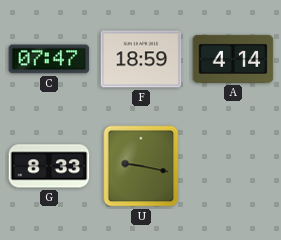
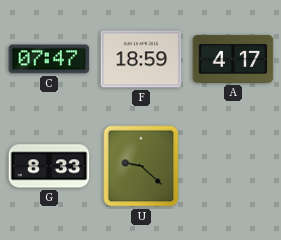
A: 4:14 -> 4:17 (233, 59)
U: 9:17 -> 9:22 (141, 166)
